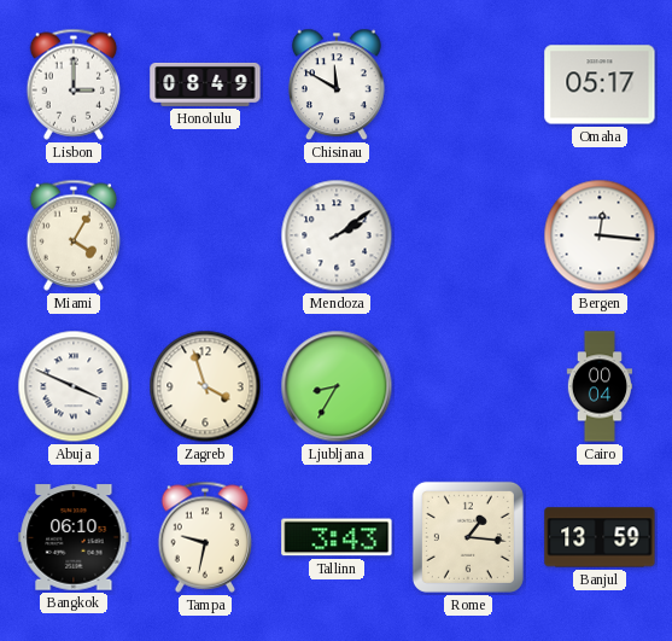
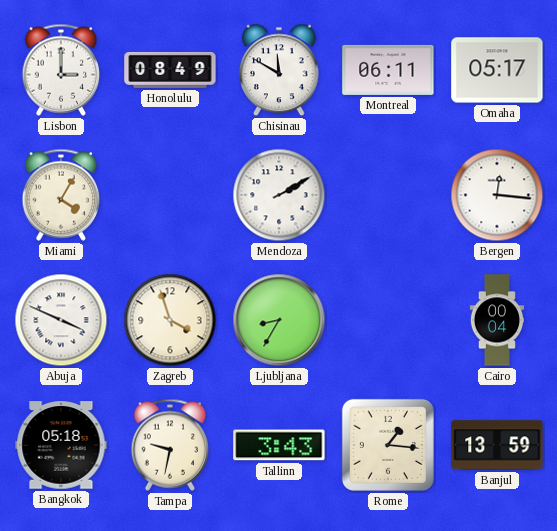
Montreal: none -> 06:11 (388, 70)
Mendoza: 2:09 -> 2:10 (279, 195)
Bangkok: 06:10 -> 05:18 (61, 445)
